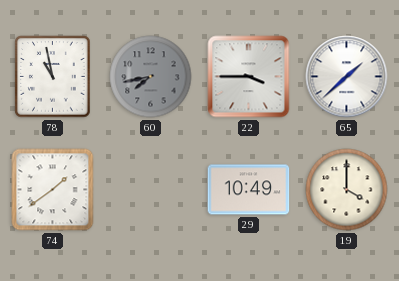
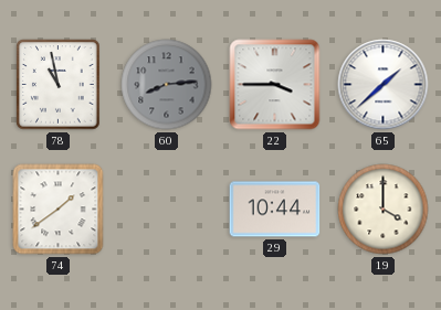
60: 7:43 -> 8:14 (167, 85)
29: 10:49 -> 10:44 (275, 210)
